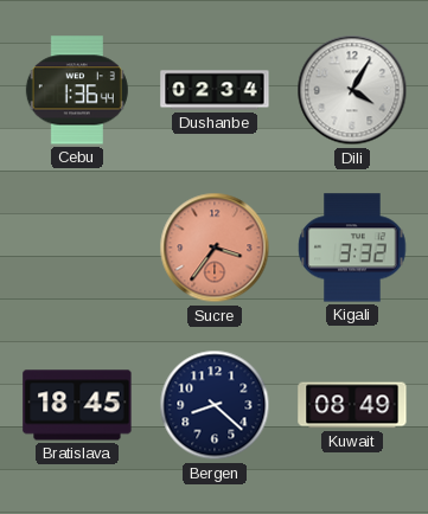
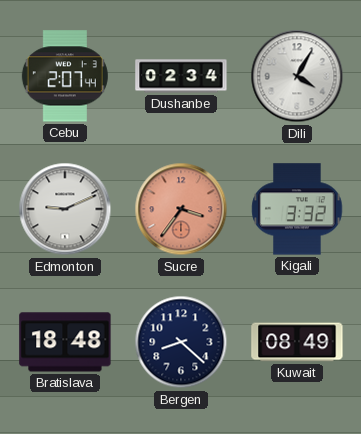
Cebu: 1:36 -> 2:07 (65, 76)
Edmonton: none -> 9:11 (65, 209)
Bratislava: 18:45 -> 18:48 (65, 342)
